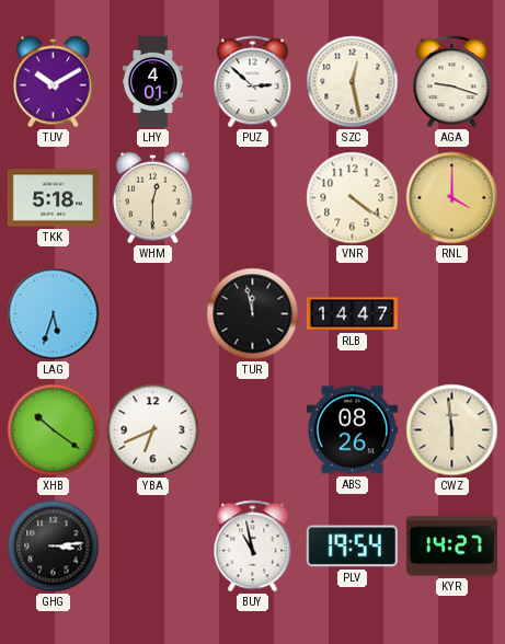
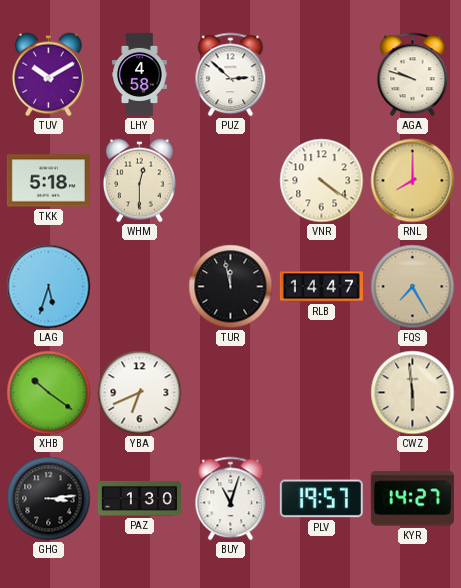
LHY: 4:01 -> 4:58 (140, 74)
SZC: 12:28 -> none (353, 82)
AGA: 9:18 -> 9:48 (413, 75)
RNL: 4:00 -> 8:00 (413, 181)
FQS: none -> 7:25 (413, 287)
ABS: 08:26 -> none (352, 430)
PAZ: none -> 1:30 (139, 498)
BUY: 10:58 -> 11:03 (231, 499)
PLV: 19:54 -> 19:57 (321, 499)
